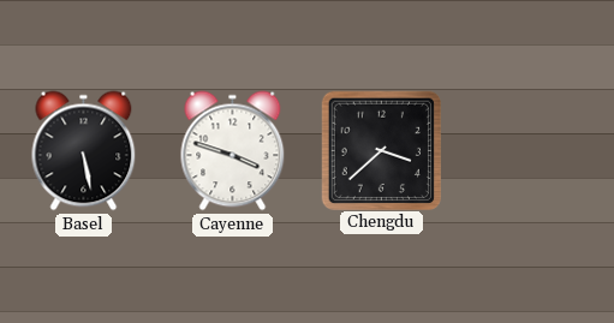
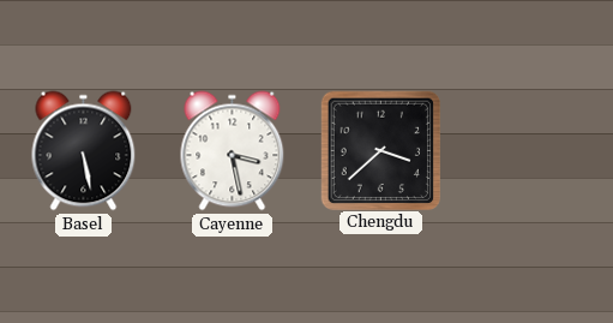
Cayenne: 3:48 -> 3:28 (233, 151)
